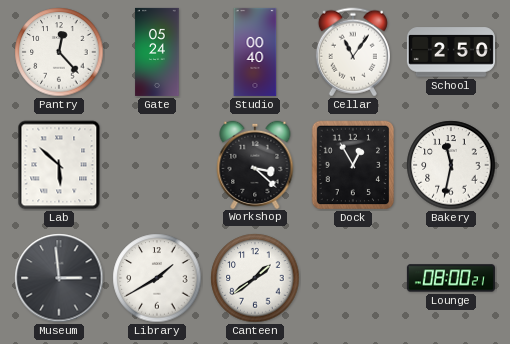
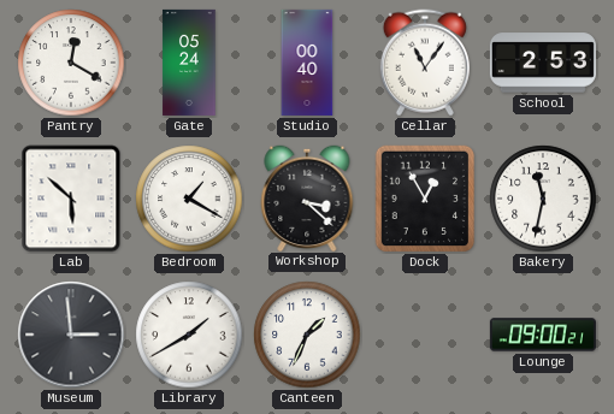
Pantry: 12:23 -> 12:20 (71, 63)
School: 2:50 -> 2:53 (543, 63)
Bedroom: none -> 1:20 (189, 199)
Canteen: 1:39 -> 1:34 (307, 335)
Lounge: 08:00 -> 09:00 (543, 335)
